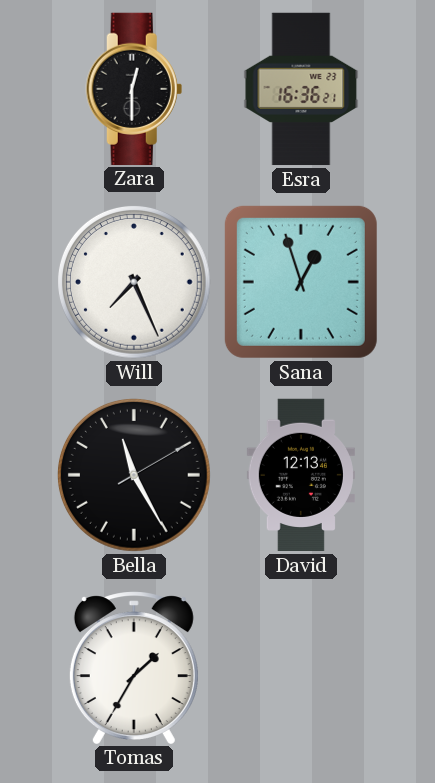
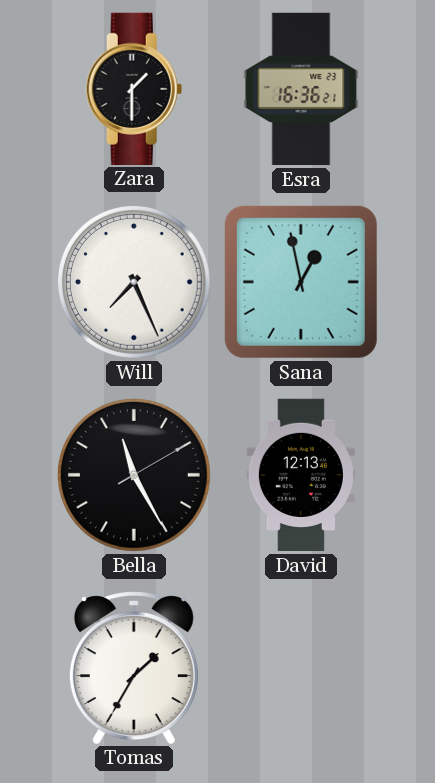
Zara: 12:30 -> 1:30 (134, 88)
Sana: 12:57 -> 12:58 (301, 282)
